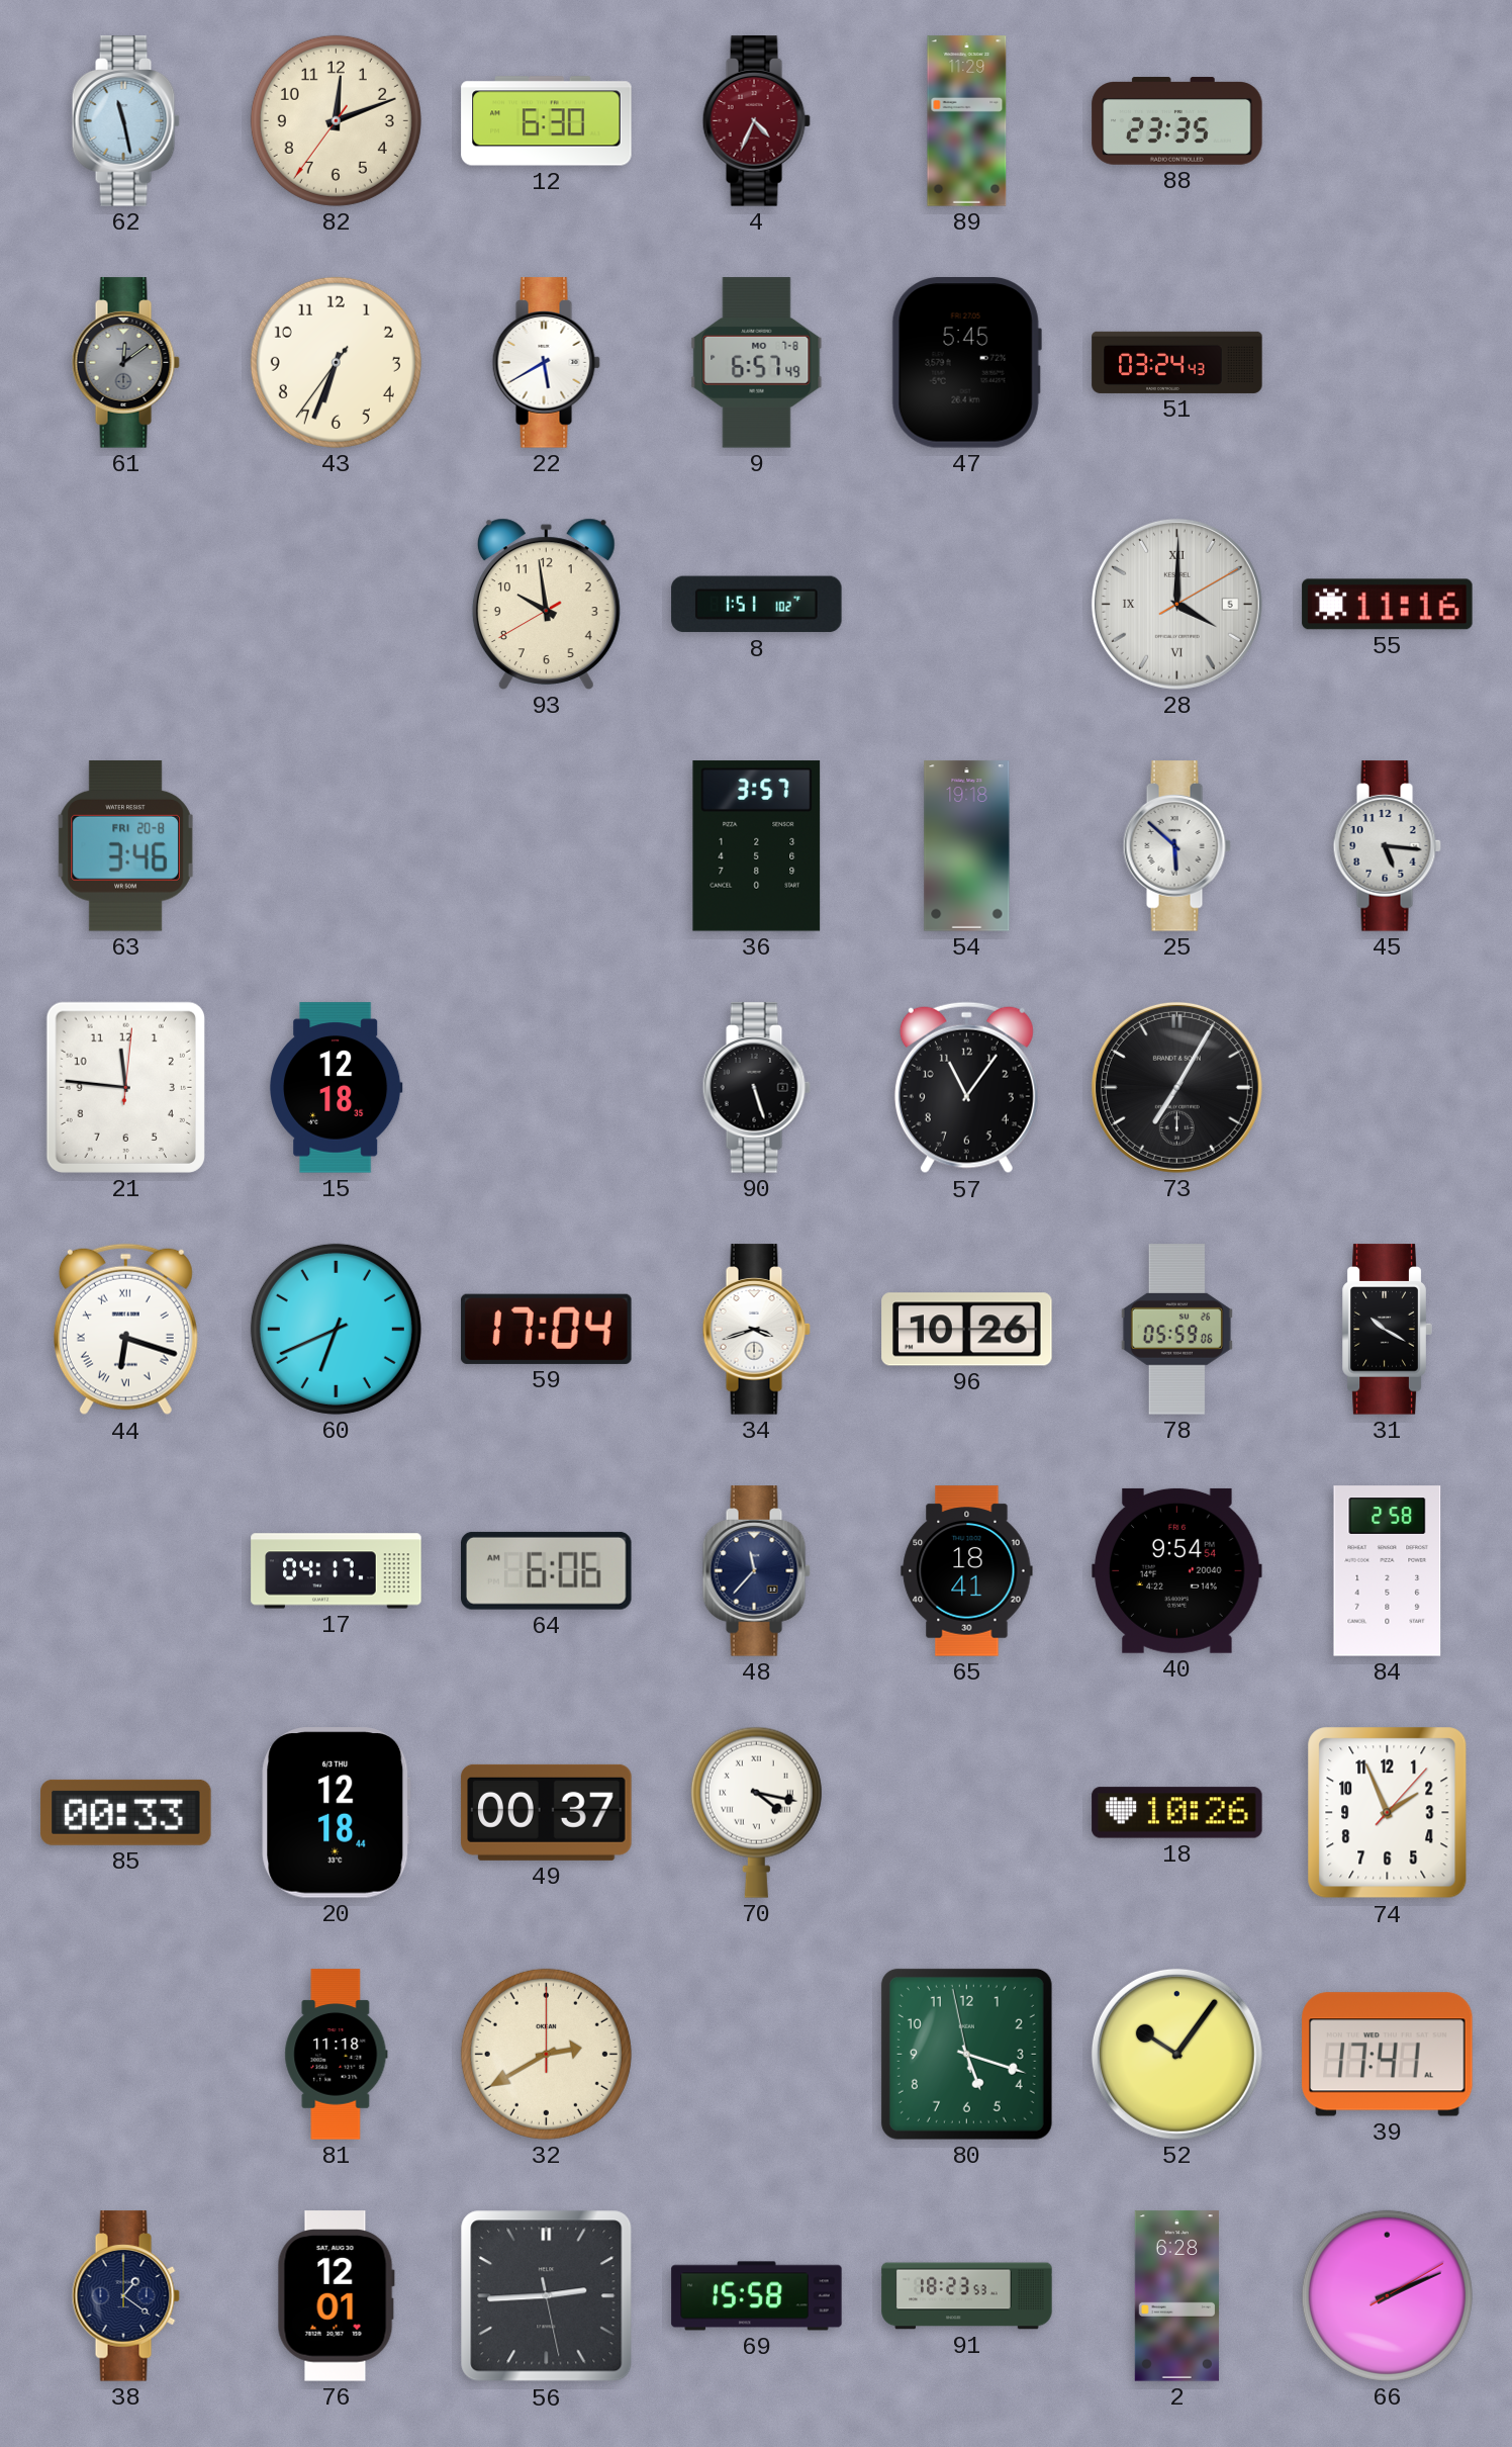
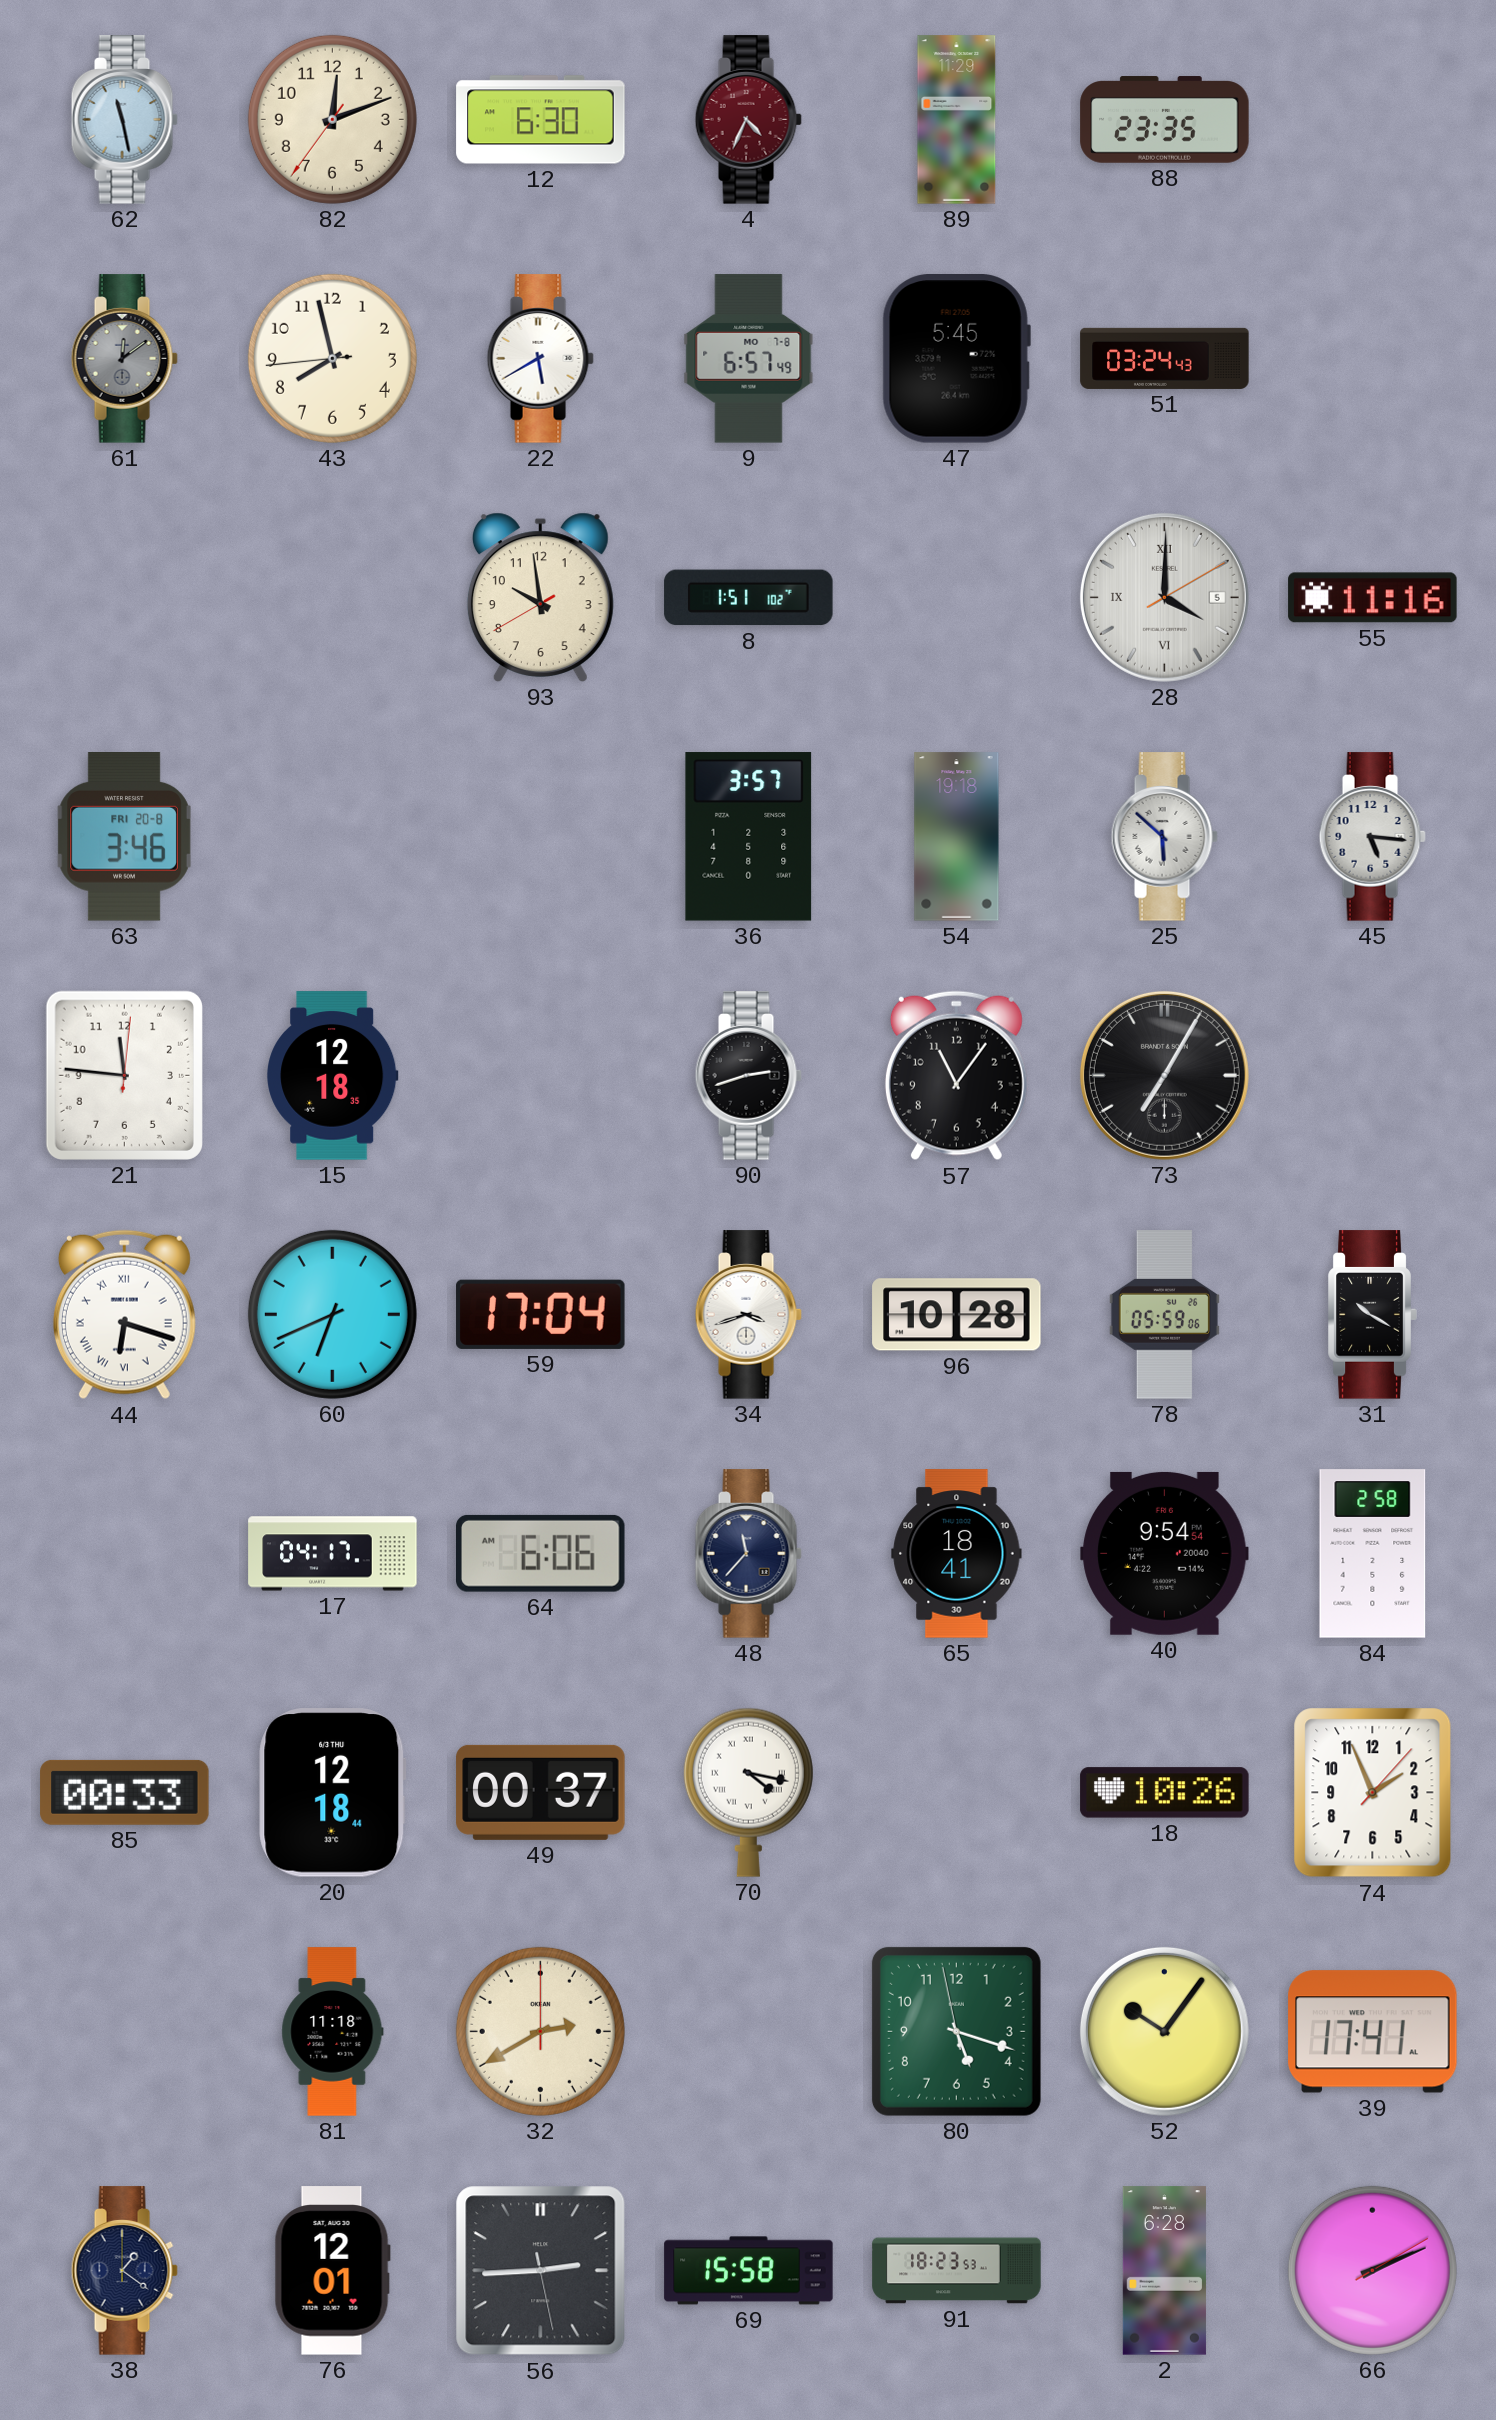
43: 6:33 -> 7:57 (332, 358)
90: 5:27 -> 2:42 (748, 1076)
96: 10:26 -> 10:28 (957, 1315)
